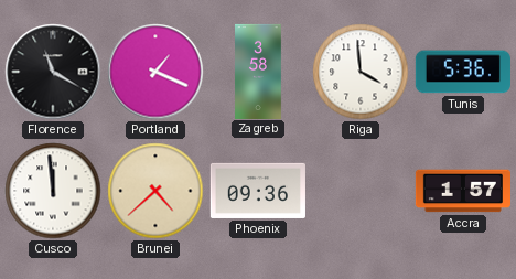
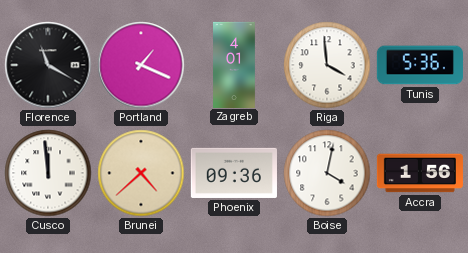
Zagreb: 3:58 -> 4:01 (235, 64)
Boise: none -> 4:02 (327, 173)
Accra: 1:57 -> 1:56 (420, 173)
